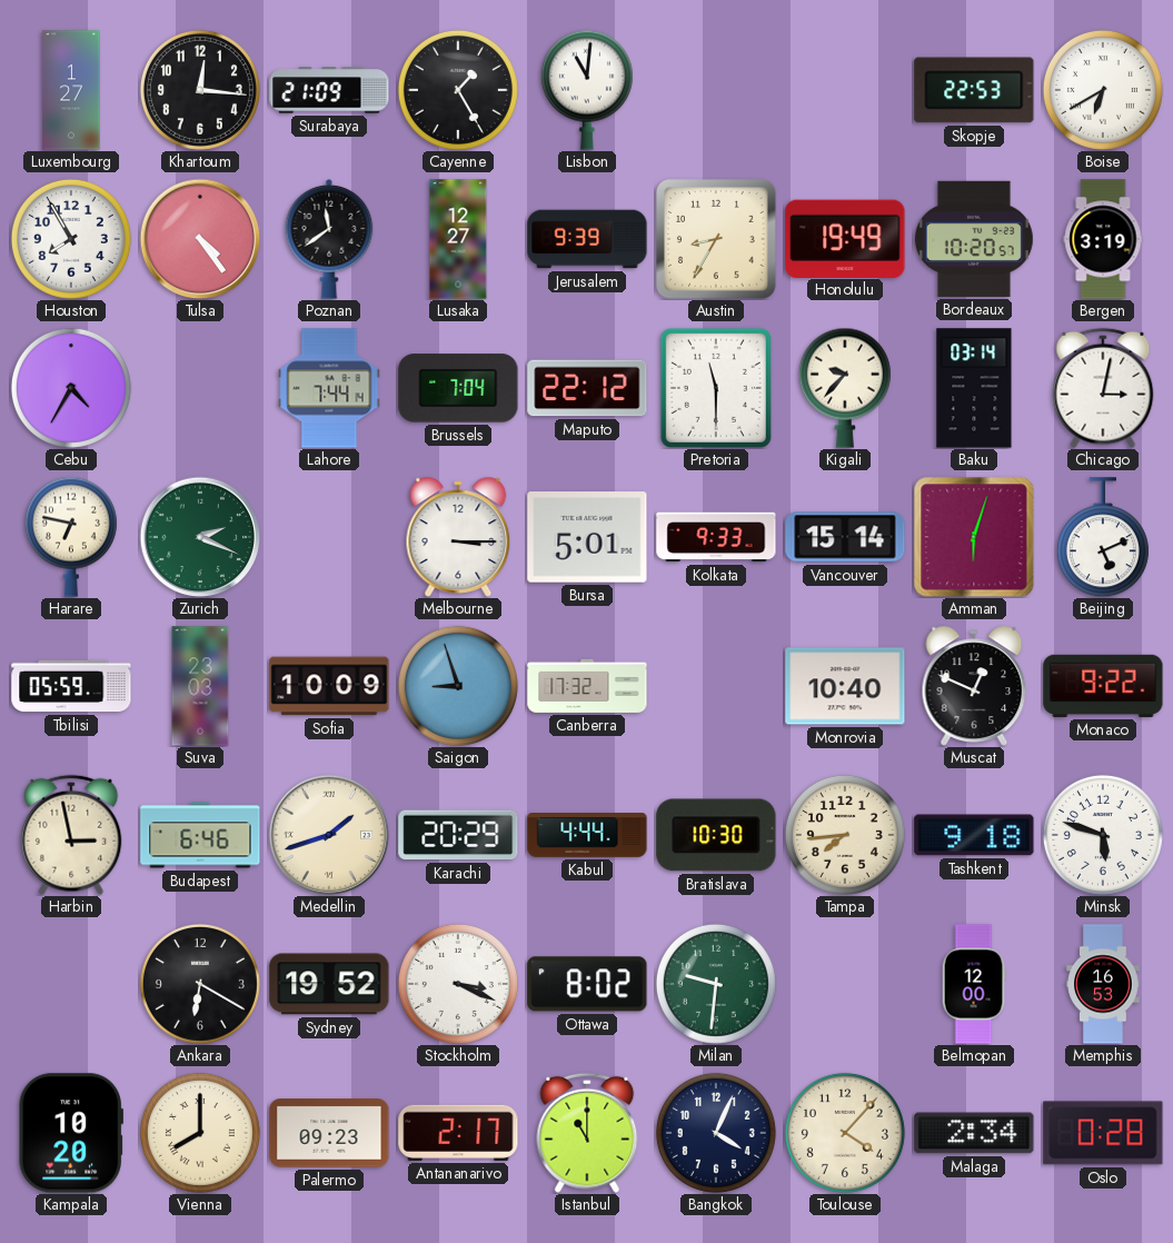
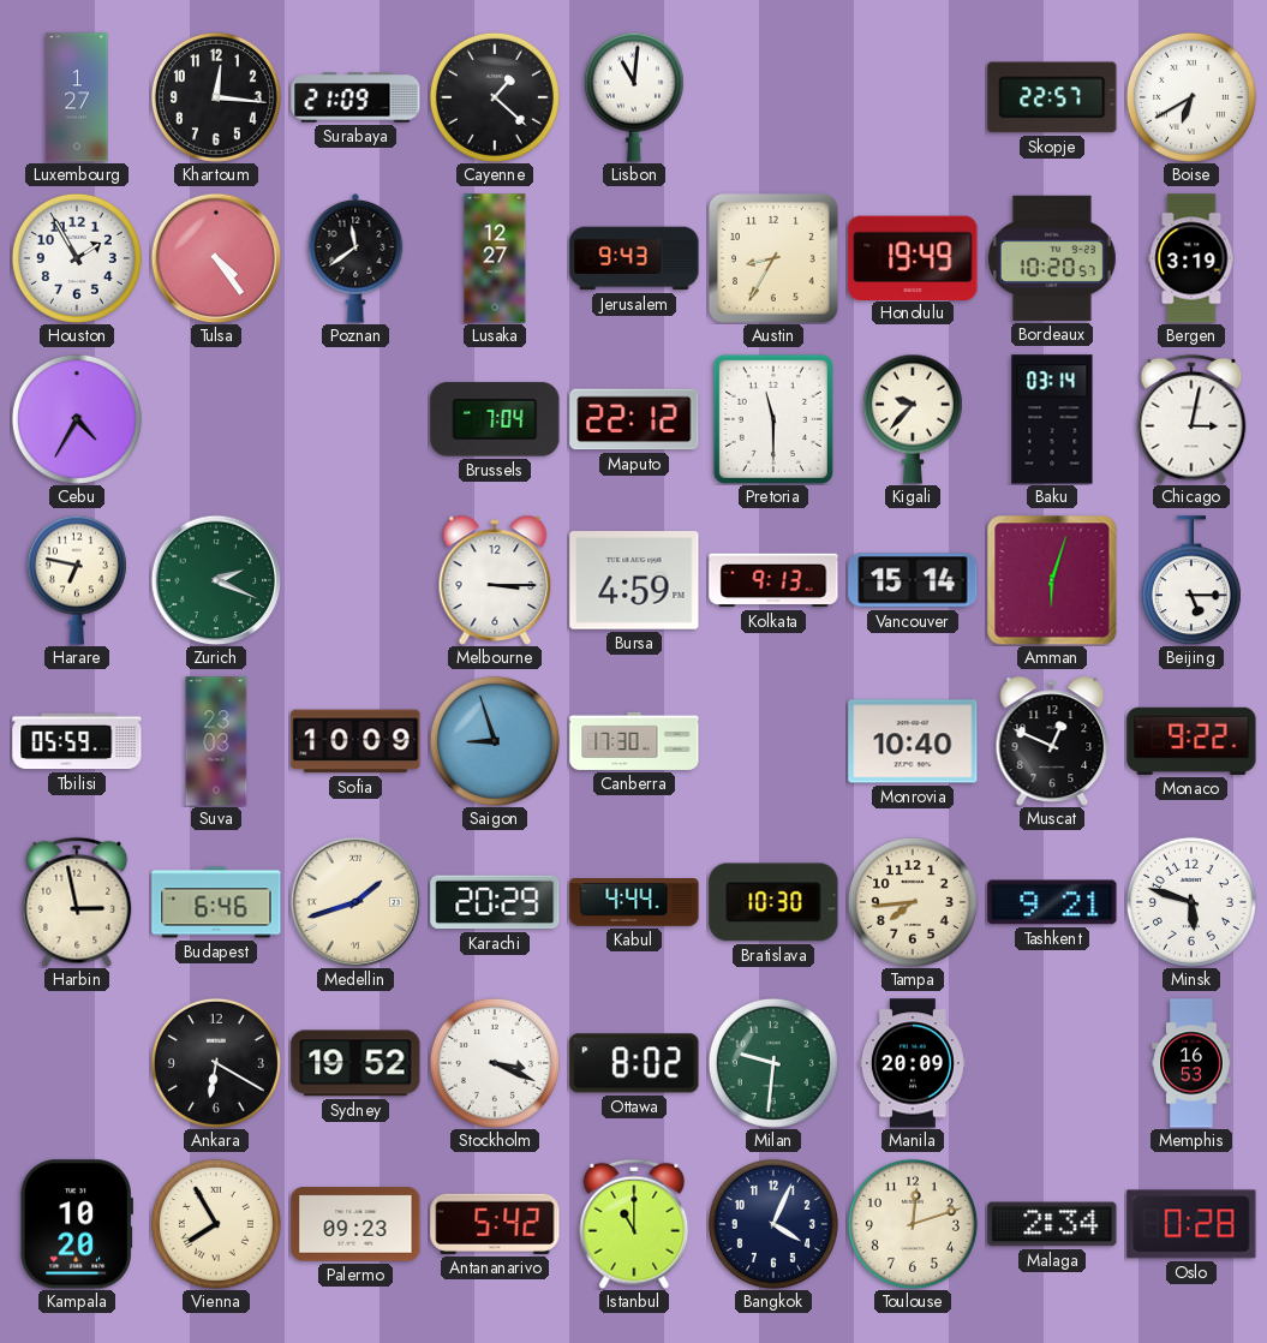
Cayenne: 1:25 -> 1:22 (495, 97)
Skopje: 22:53 -> 22:57 (1052, 97)
Houston: 7:55 -> 1:55 (77, 258)
Jerusalem: 9:39 -> 9:43 (634, 258)
Lahore: 7:44 -> none (329, 388)
Bursa: 5:01 -> 4:59 (634, 580)
Kolkata: 9:33 -> 9:13 (773, 580)
Beijing: 5:11 -> 5:15 (1191, 580)
Canberra: 17:32 -> 17:30 (634, 741)
Tashkent: 9:18 -> 9:21 (1052, 902)
Manila: none -> 20:09 (913, 1063)
Belmopan: 12:00 -> none (974, 984)
Vienna: 8:00 -> 7:55 (216, 1224)
Antananarivo: 2:17 -> 5:42 (495, 1224)
Toulouse: 4:07 -> 12:12 (913, 1224)
